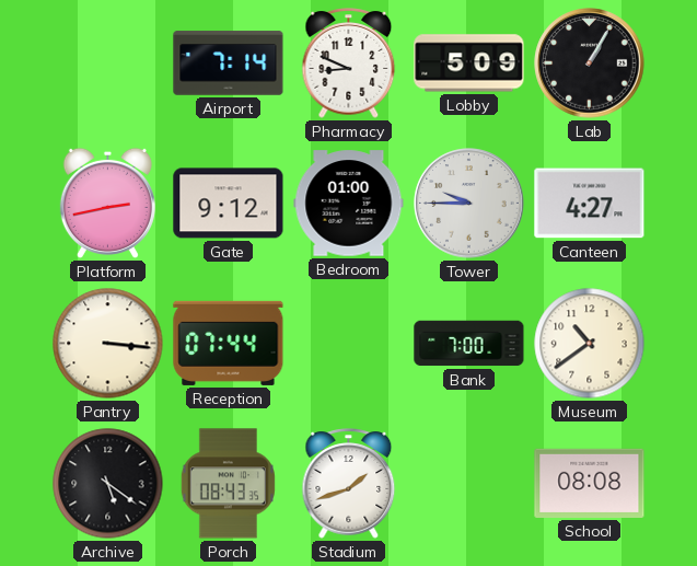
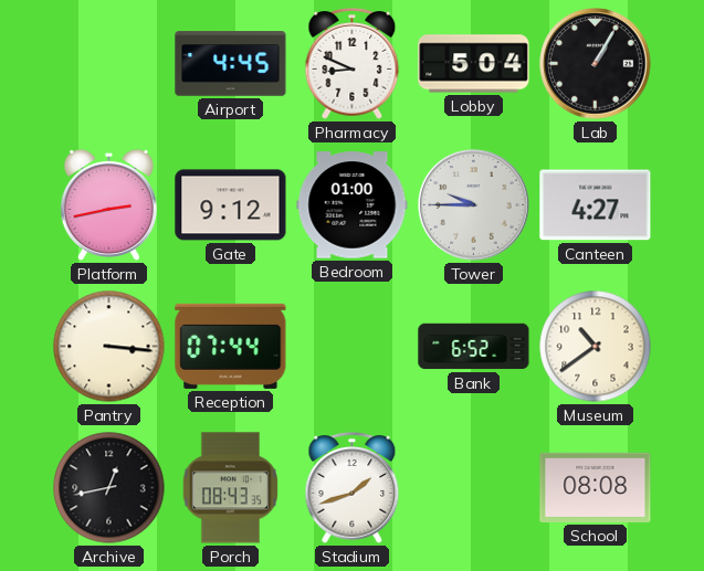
Airport: 7:14 -> 4:45 (231, 64)
Lobby: 5:09 -> 5:04 (474, 64)
Bank: 7:00 -> 6:52 (474, 347)
Archive: 5:21 -> 12:43 (109, 488)
